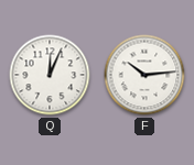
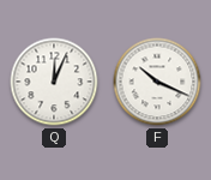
F: 10:14 -> 10:19 (157, 82)
